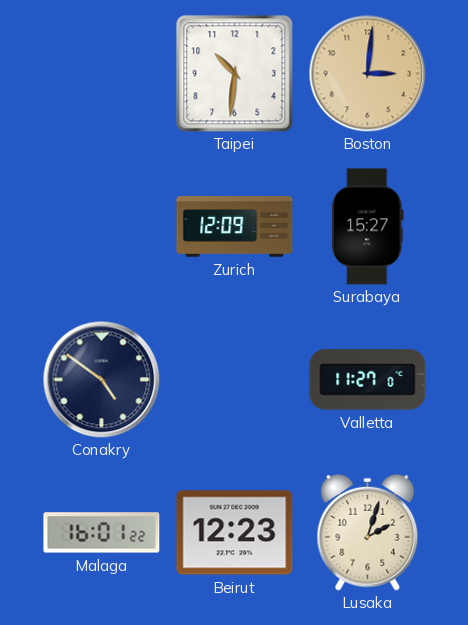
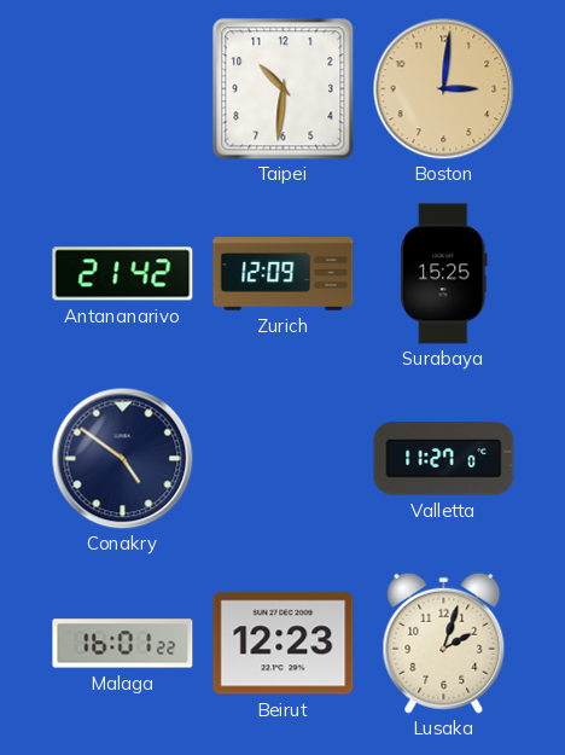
Antananarivo: none -> 21:42 (123, 274)
Surabaya: 15:27 -> 15:25 (444, 274)
